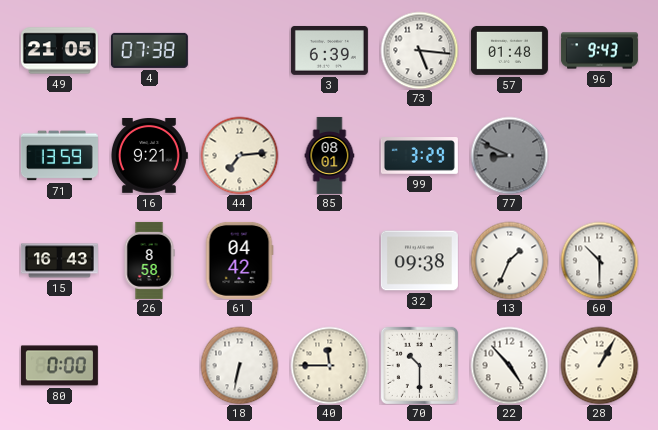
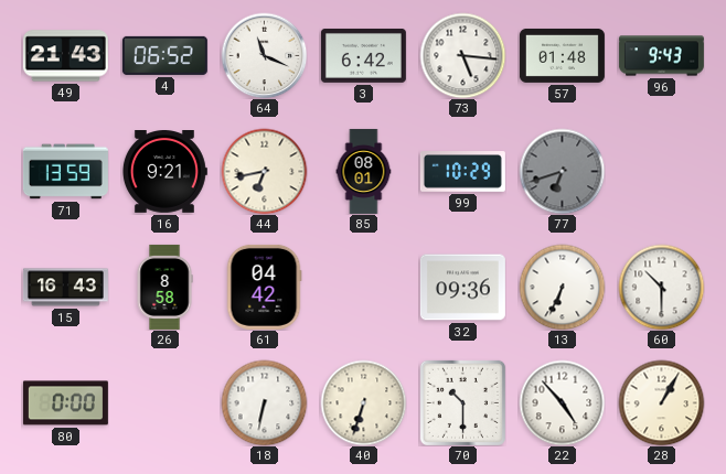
49: 21:05 -> 21:43 (65, 56)
4: 07:38 -> 06:52 (164, 55)
64: none -> 11:19 (264, 55)
3: 6:39 -> 6:42 (363, 55)
44: 7:14 -> 6:43 (264, 171)
99: 3:29 -> 10:29 (462, 172)
77: 8:49 -> 6:42 (562, 171)
32: 09:38 -> 09:36 (462, 288)
13: 1:34 -> 6:34 (562, 287)
40: 11:45 -> 6:33 (363, 402)
